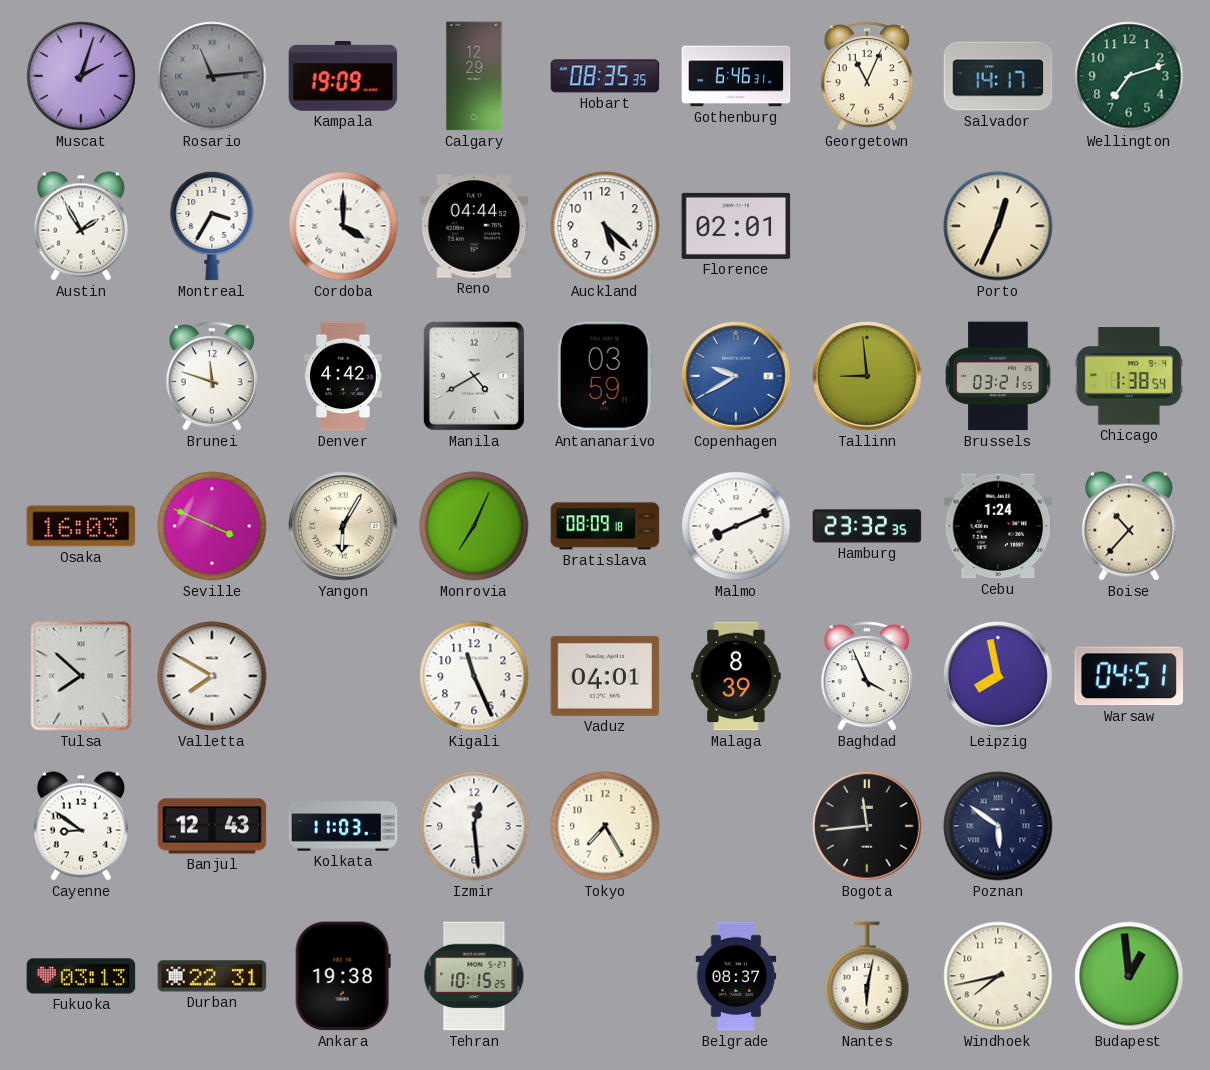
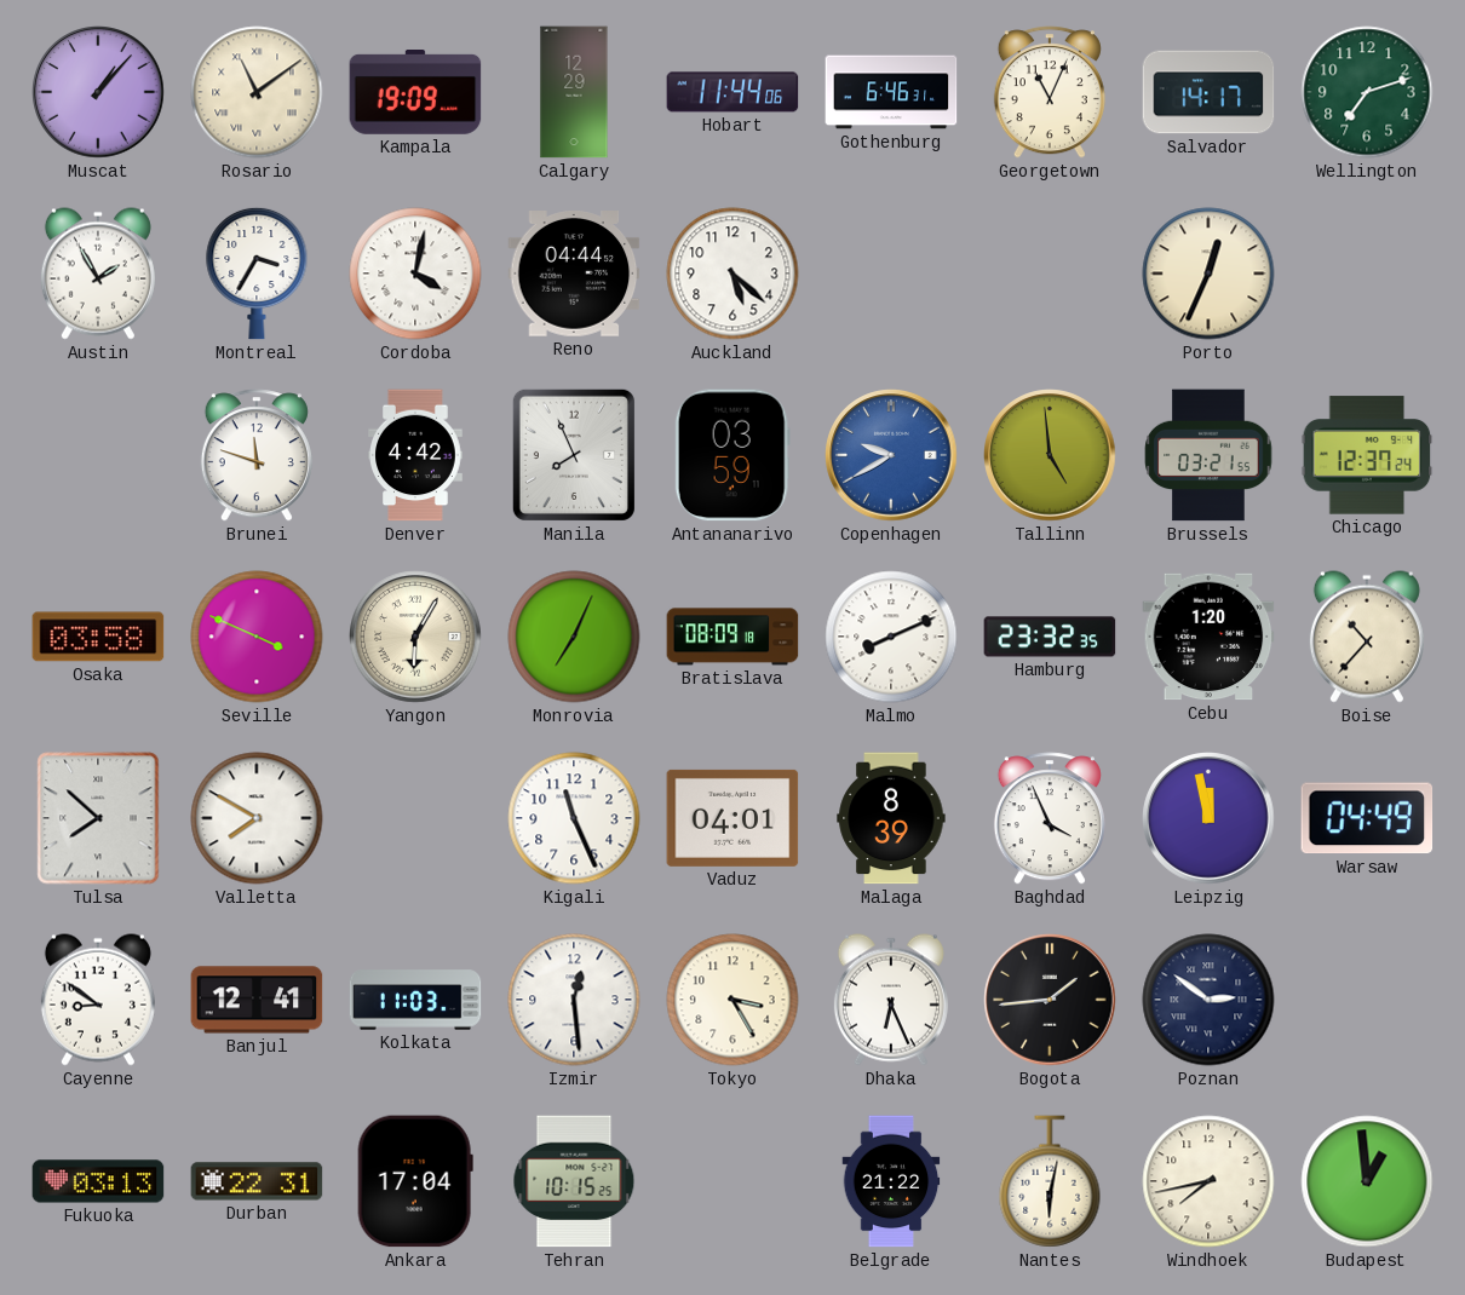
Muscat: 2:03 -> 1:07 (98, 92)
Rosario: 11:14 -> 11:09 (257, 92)
Rosario dial: grey -> cream (257, 92)
Hobart: 08:35 -> 11:44 (732, 92)
Cordoba: 4:00 -> 4:02 (415, 274)
Florence: 02:01 -> none (736, 226)
Manila: 4:40 -> 7:56 (574, 455)
Tallinn: 8:59 -> 4:59 (1050, 455)
Chicago: 1:38 -> 12:37 (1367, 455)
Osaka: 16:03 -> 03:58 (98, 637)
Cebu: 1:24 -> 1:20 (1208, 637)
Leipzig: 7:58 -> 11:58 (1208, 818)
Warsaw: 04:51 -> 04:49 (1367, 818)
Banjul: 12:43 -> 12:41 (257, 1000)
Tokyo: 7:25 -> 3:25 (732, 1000)
Dhaka: none -> 6:26 (891, 1000)
Bogota: 11:44 -> 1:44 (1050, 1000)
Poznan: 5:51 -> 2:51 (1208, 1000)
Ankara: 19:38 -> 17:04 (415, 1181)
Belgrade: 08:37 -> 21:22 (891, 1181)
